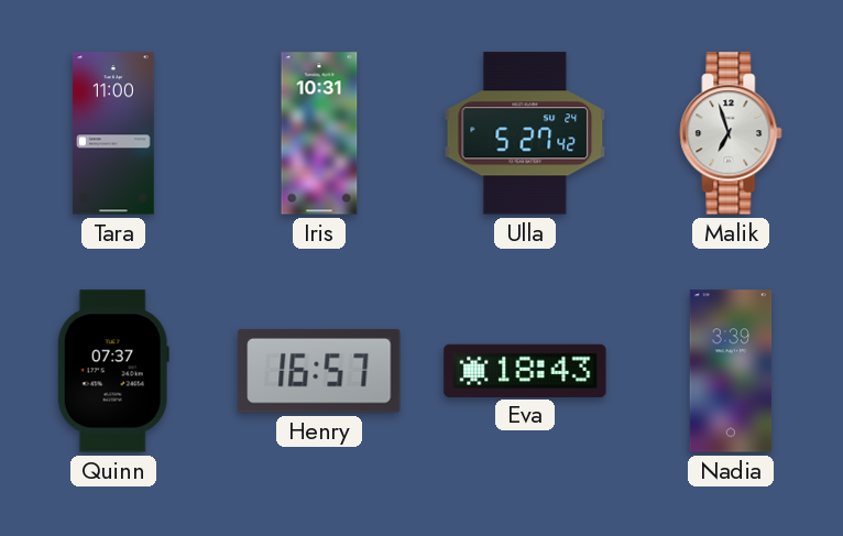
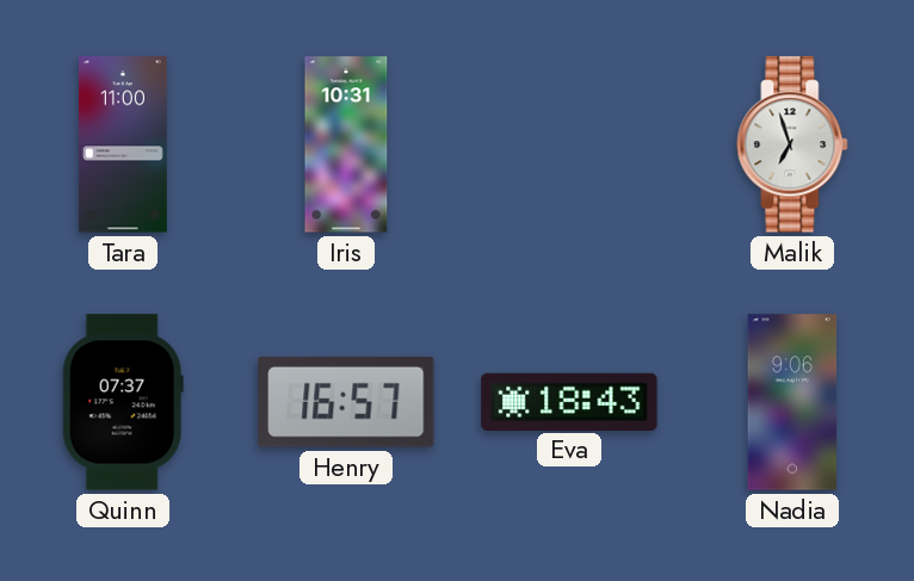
Ulla: 5:27 -> none (525, 133)
Nadia: 3:39 -> 9:06 (792, 402)
